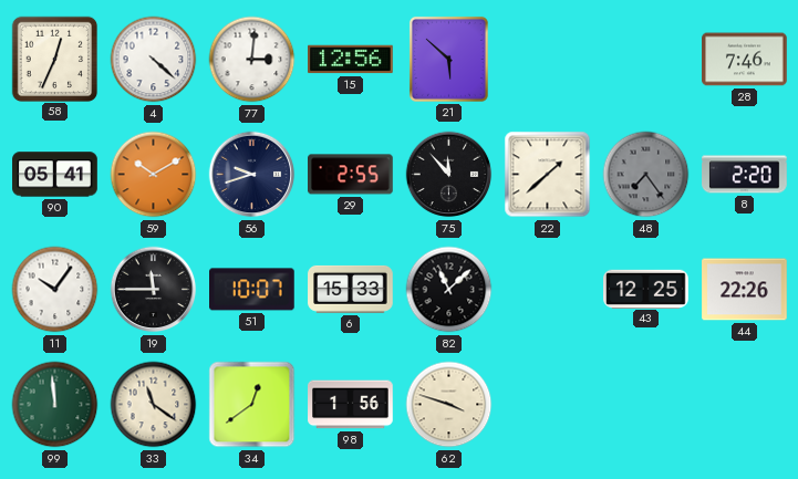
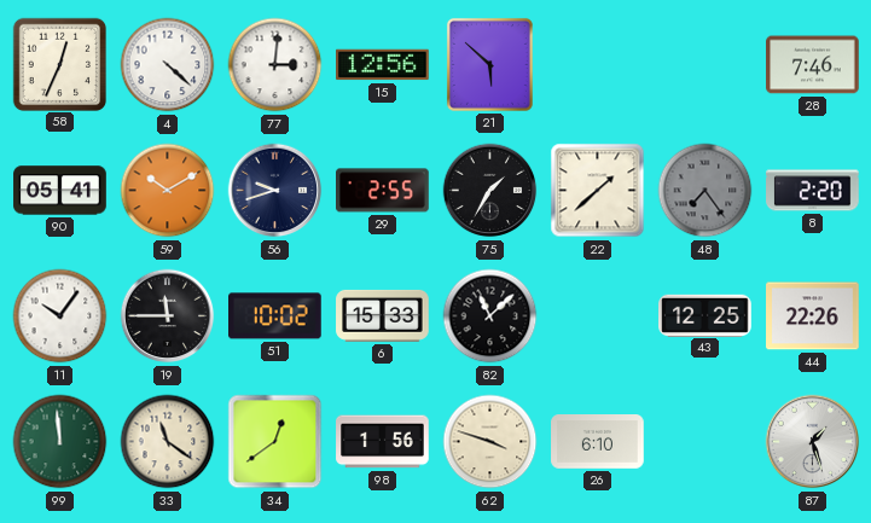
75: 11:53 -> 1:35 (490, 191)
51: 10:07 -> 10:02 (275, 316)
26: none -> 6:10 (598, 442)
87: none -> 1:27 (813, 442)
